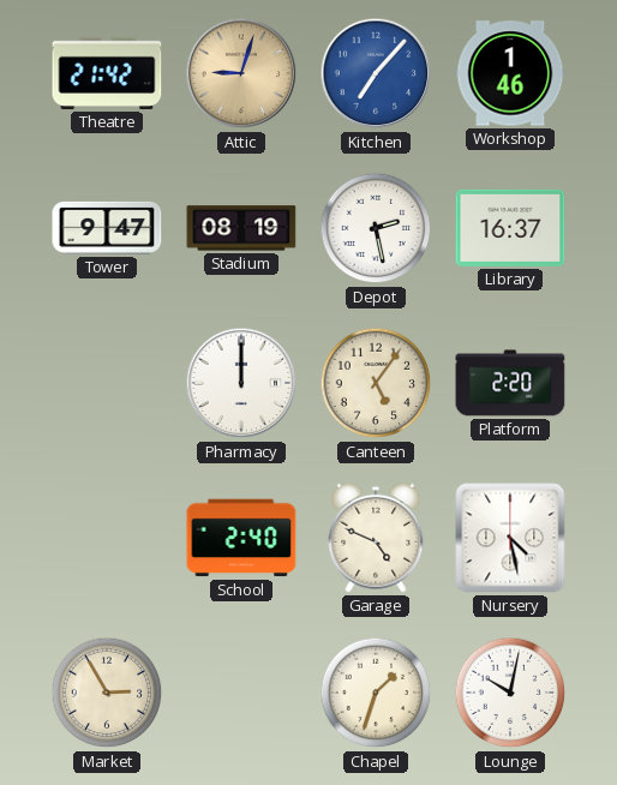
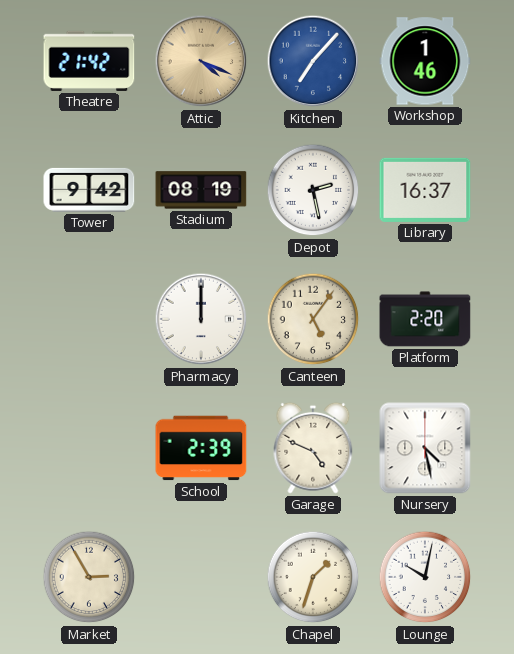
Attic: 9:03 -> 4:19 (201, 61)
Tower: 9:47 -> 9:42 (89, 190)
School: 2:40 -> 2:39 (201, 448)
